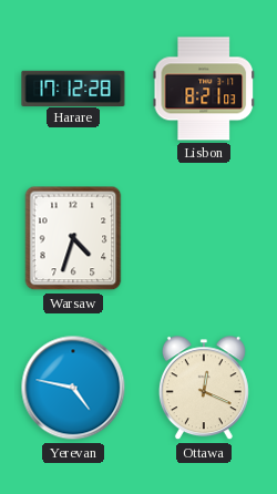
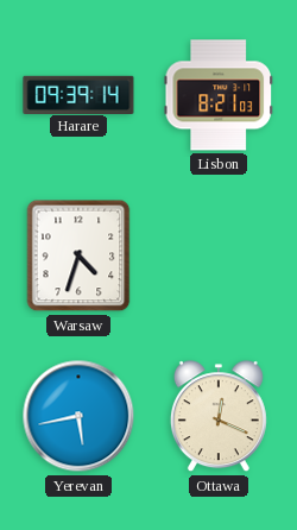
Harare: 17:12 -> 09:39 (78, 94)
Yerevan: 4:47 -> 5:43 (78, 416)
